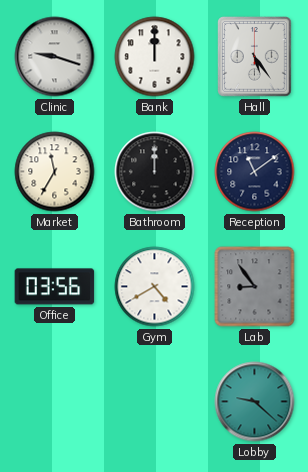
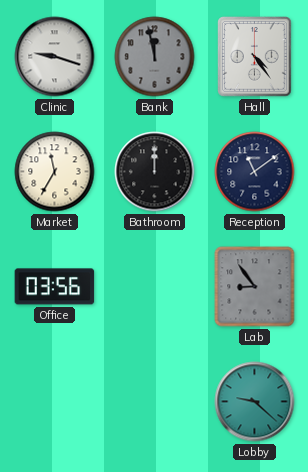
Bank: 12:00 -> 11:58 (155, 57)
Bank dial: white -> grey (155, 57)
Hall: 5:24 -> 4:24 (255, 57)
Gym: 4:40 -> none (155, 287)
